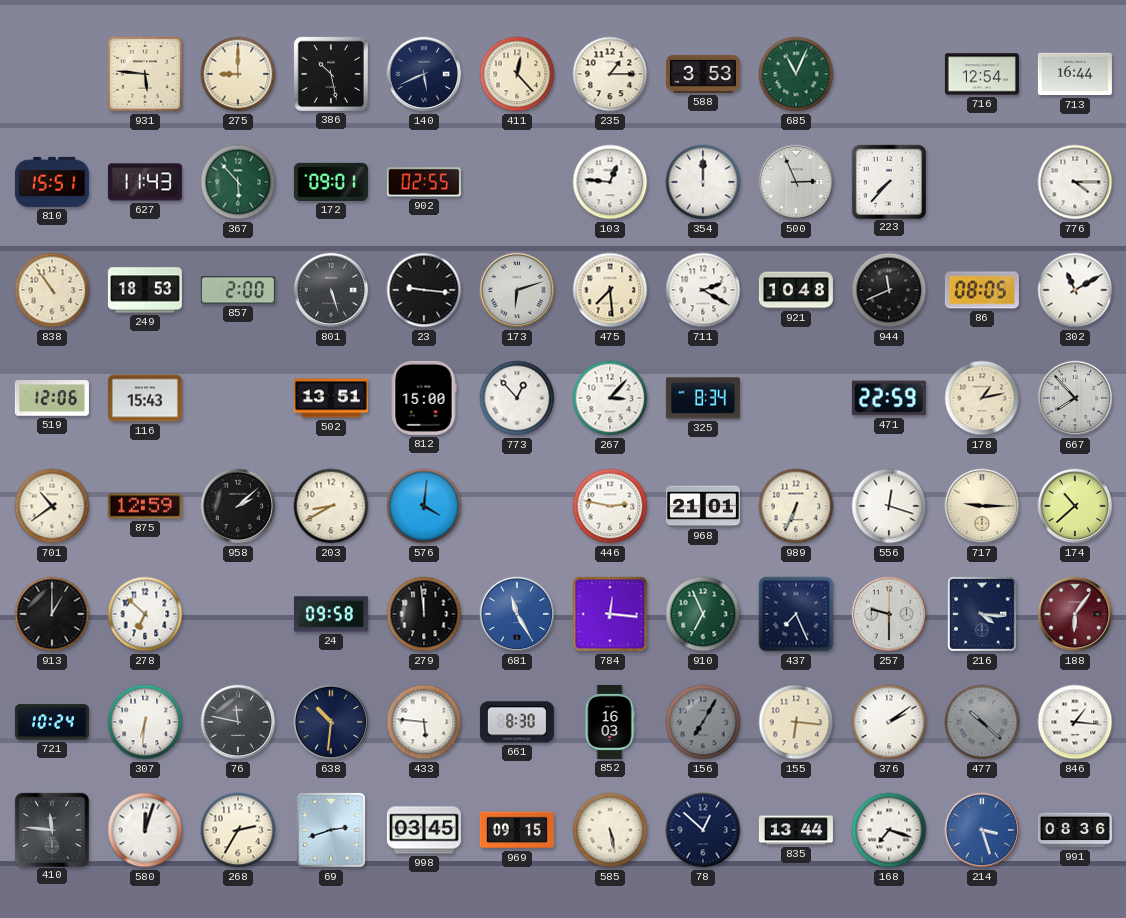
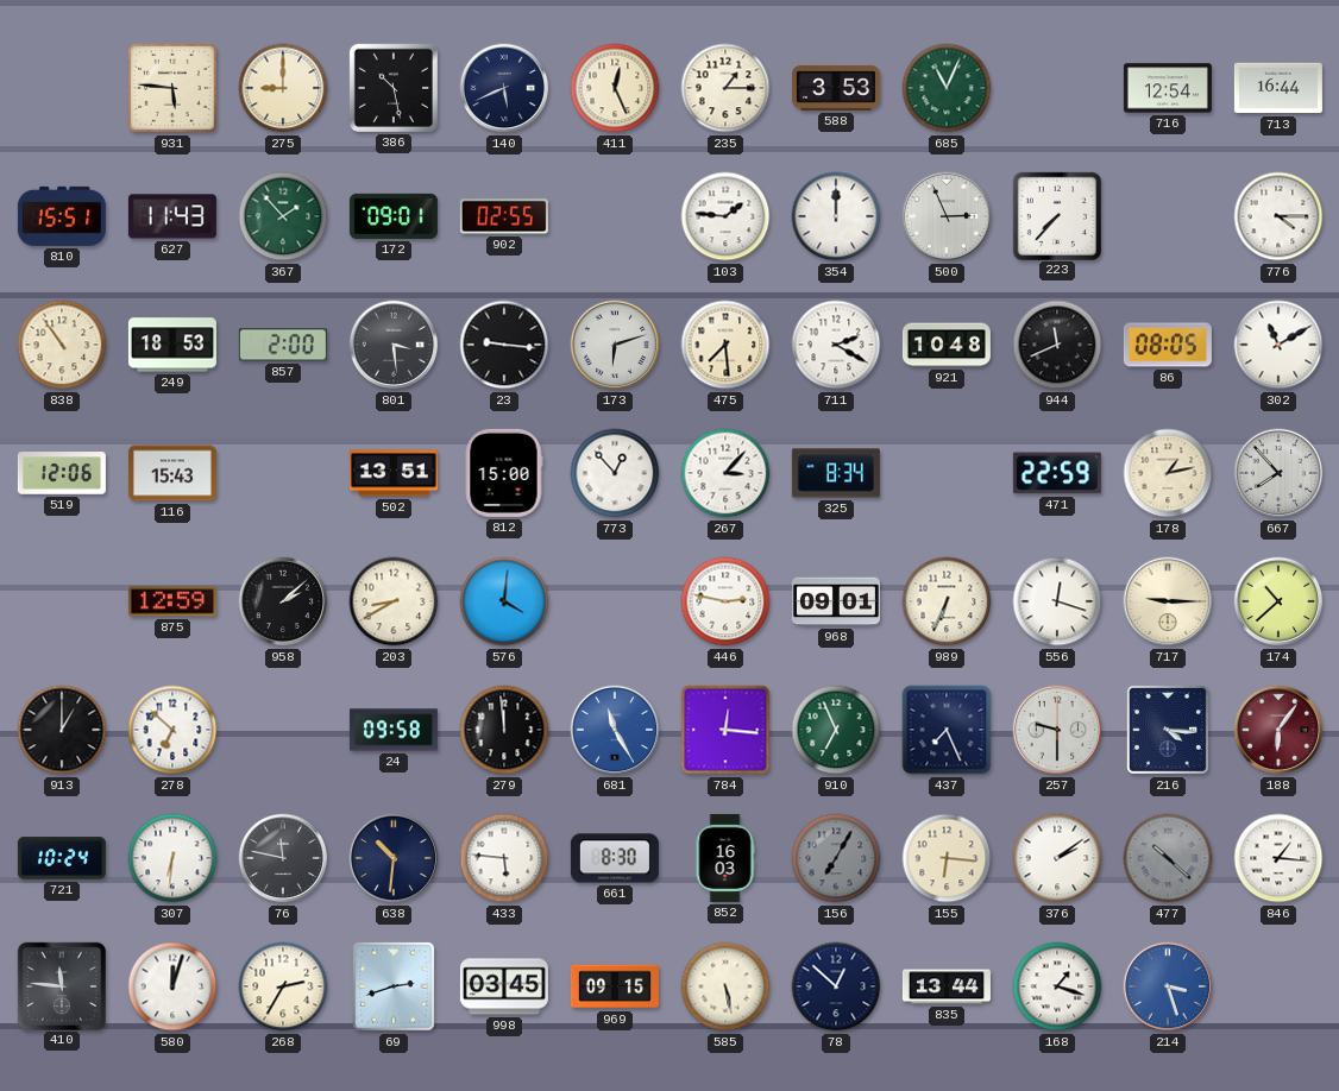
411: 12:23 -> 12:26 (615, 88)
367: 5:53 -> 1:53 (283, 216)
103: 12:46 -> 1:46 (725, 216)
801: 5:27 -> 3:29 (394, 345)
701: 10:39 -> none (52, 506)
968: 21:01 -> 09:01 (836, 601)
168: 7:18 -> 1:18 (1057, 986)
991: 08:36 -> none (1075, 830)
